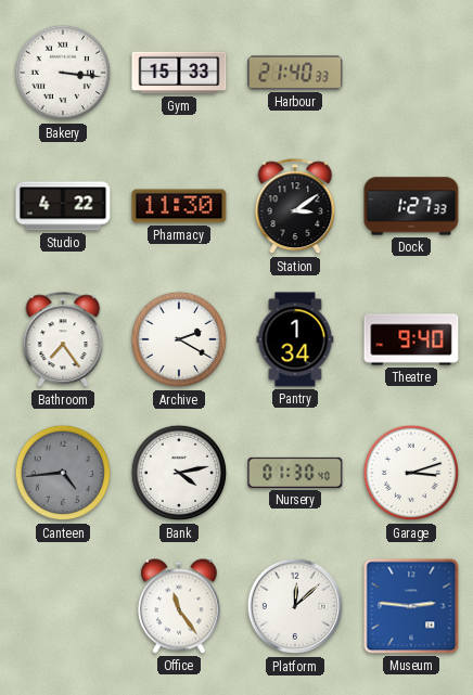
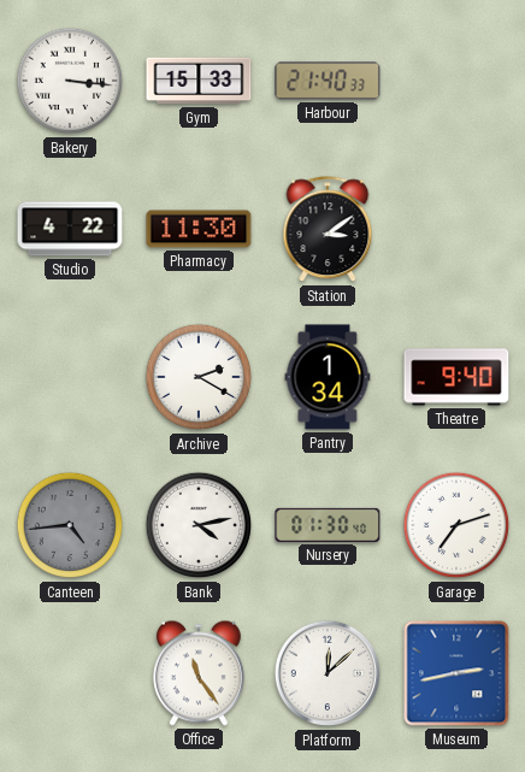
Dock: 1:27 -> none (411, 206)
Bathroom: 7:24 -> none (63, 340)
Garage: 3:12 -> 7:12 (456, 525)
Museum: 2:46 -> 2:43 (456, 673)
